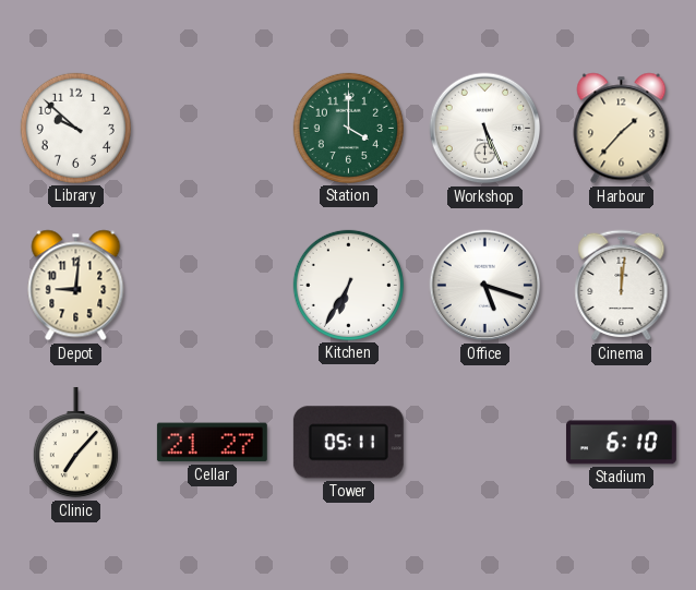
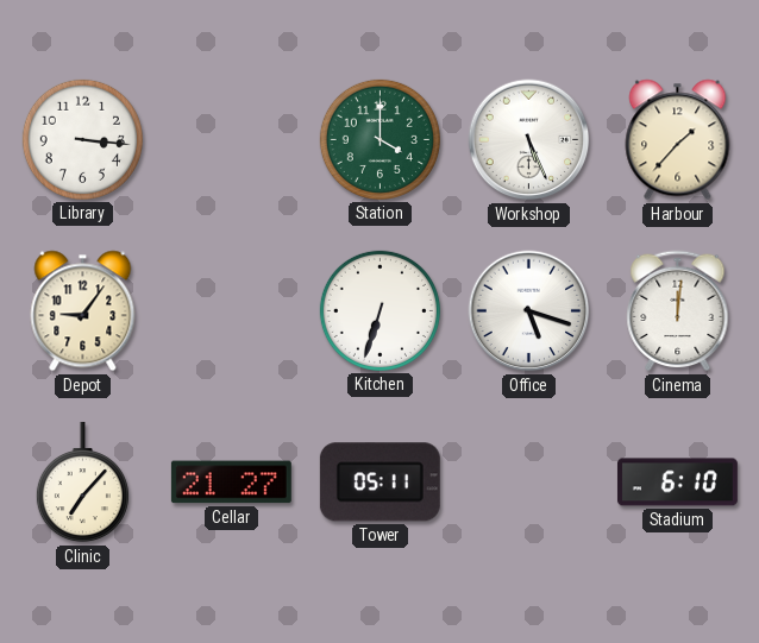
Library: 9:52 -> 3:16 (82, 139)
Depot: 9:01 -> 9:06 (83, 311)
Kitchen: 6:35 -> 6:33 (379, 310)
